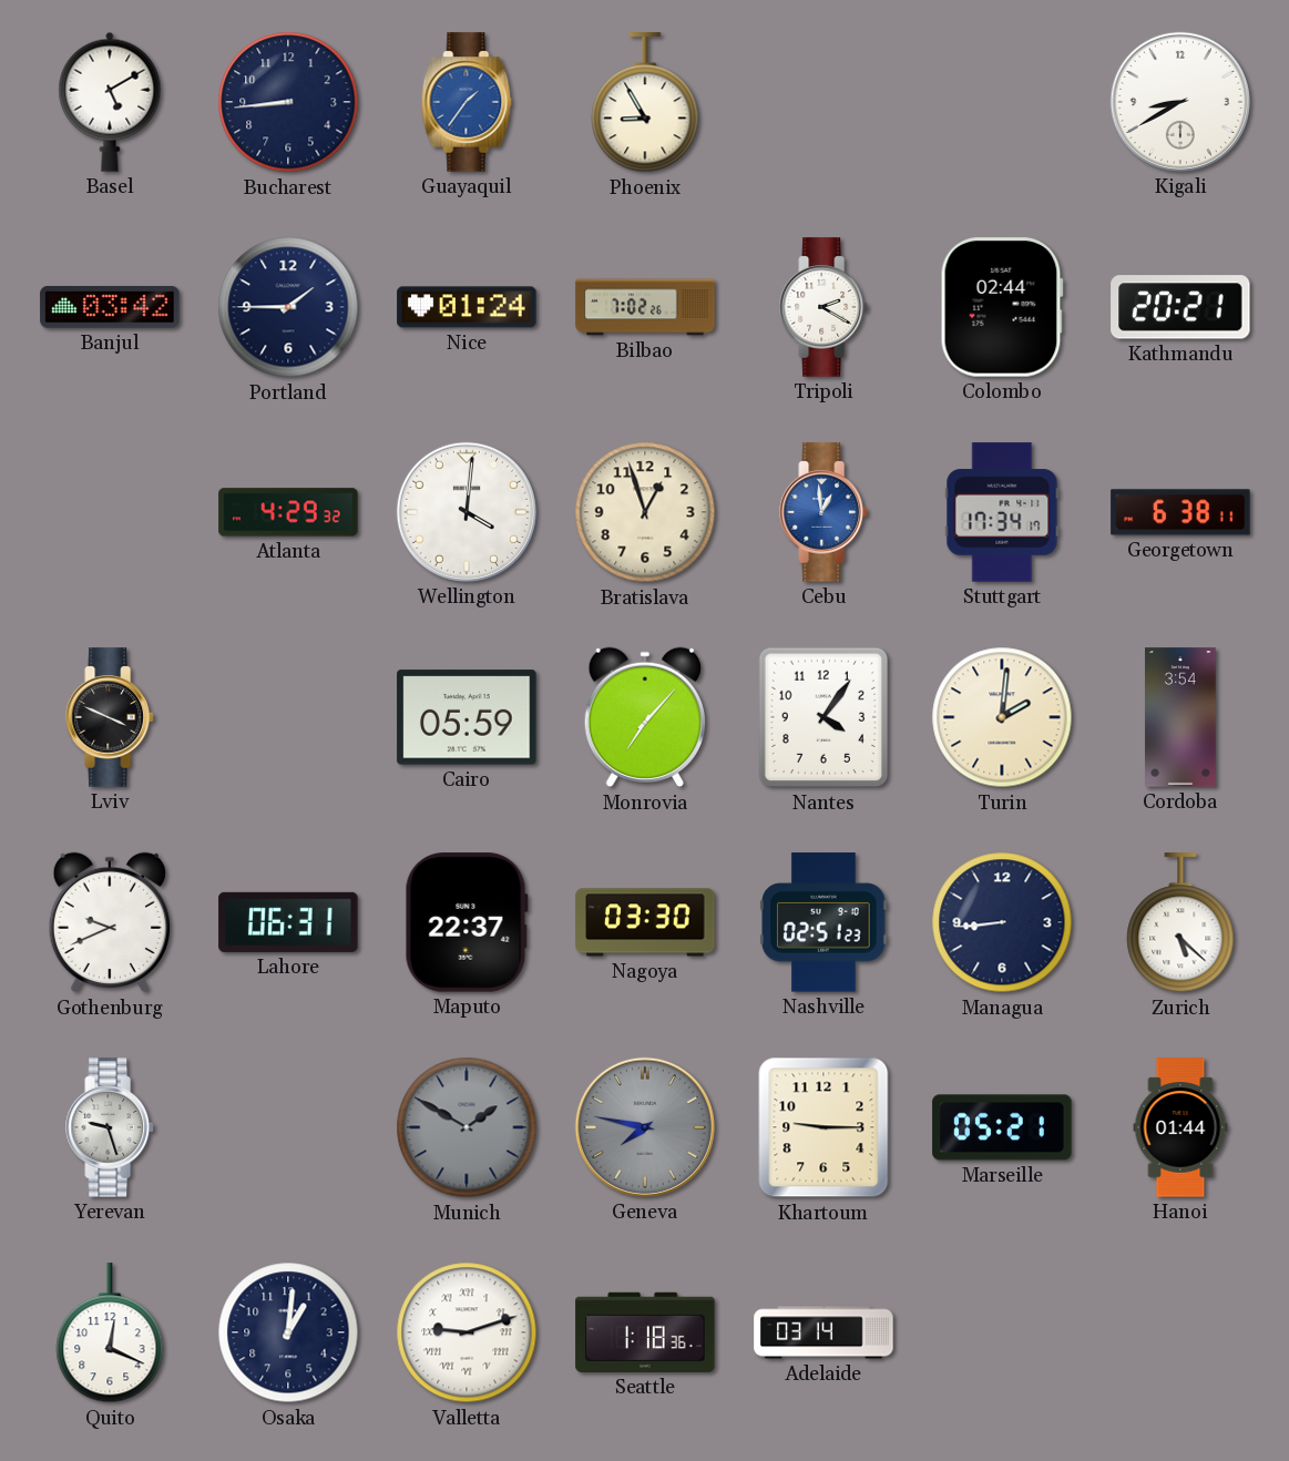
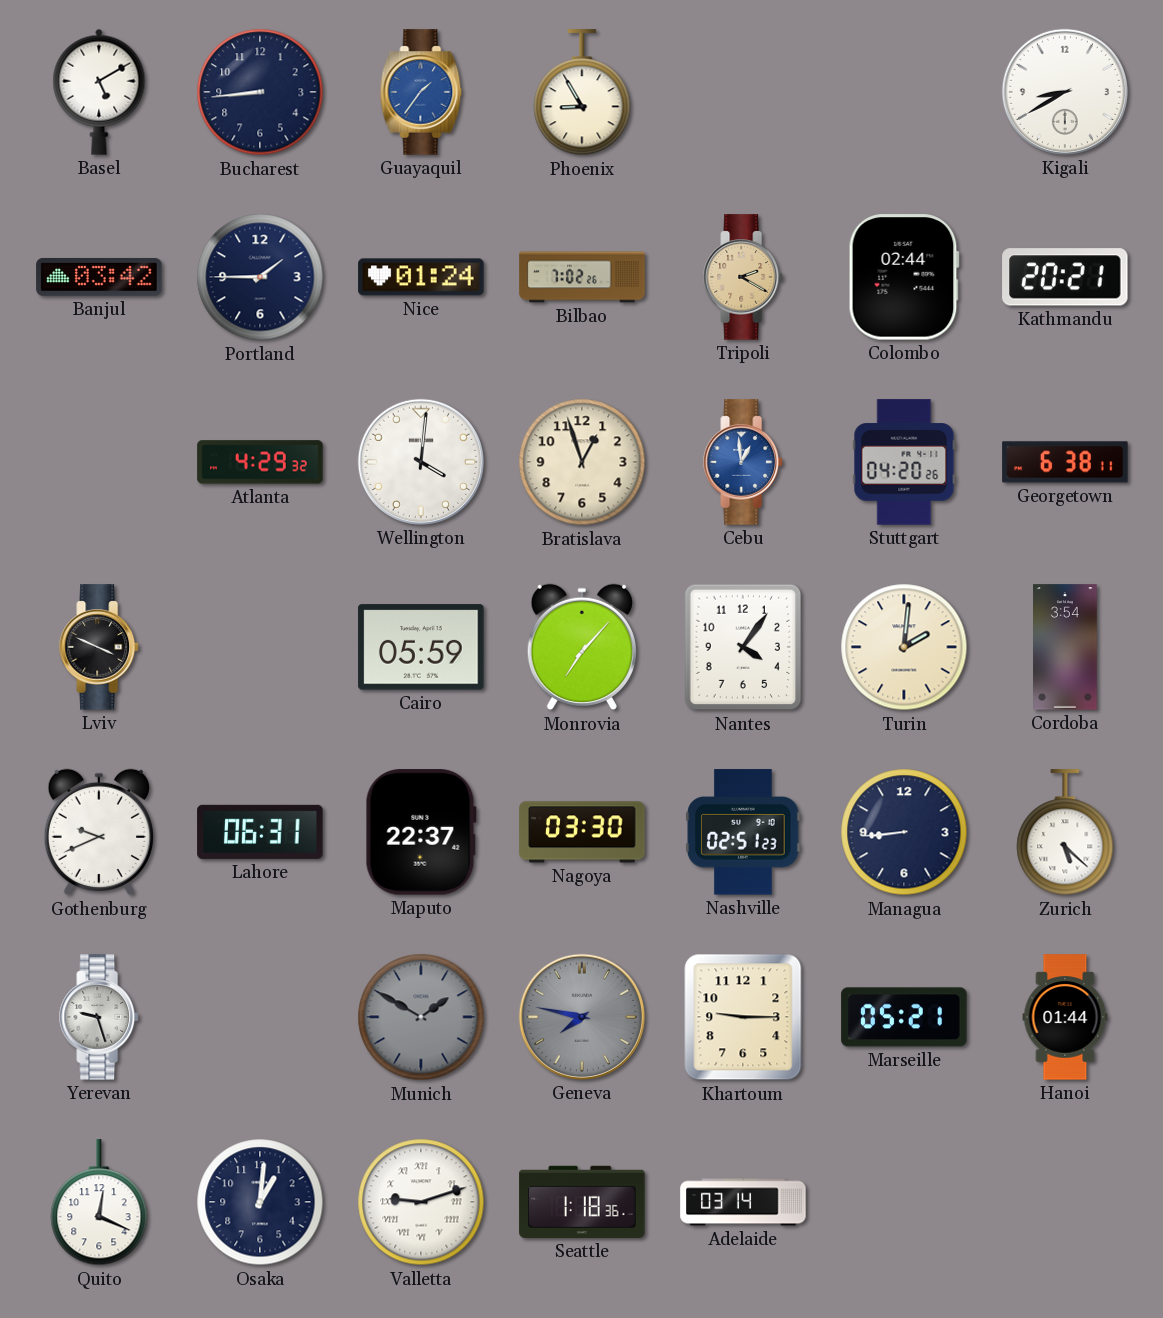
Tripoli dial: white -> champagne (743, 277)
Stuttgart: 17:34 -> 04:20 (904, 462)
